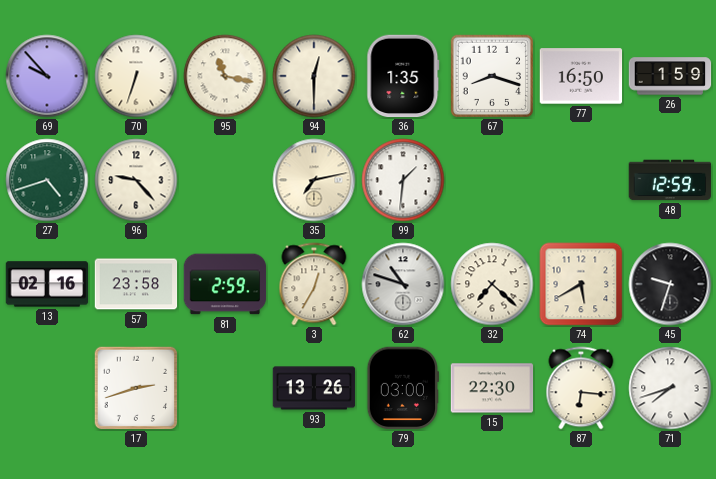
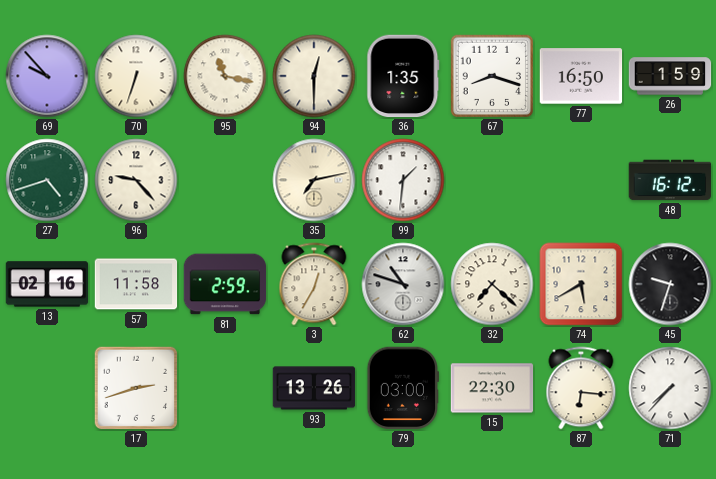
48: 12:59 -> 16:12 (670, 180)
57: 23:58 -> 11:58 (136, 284)
71: 7:42 -> 7:37 (670, 388)
